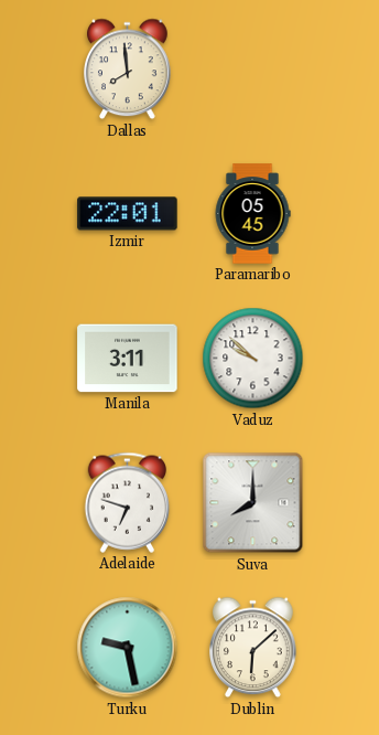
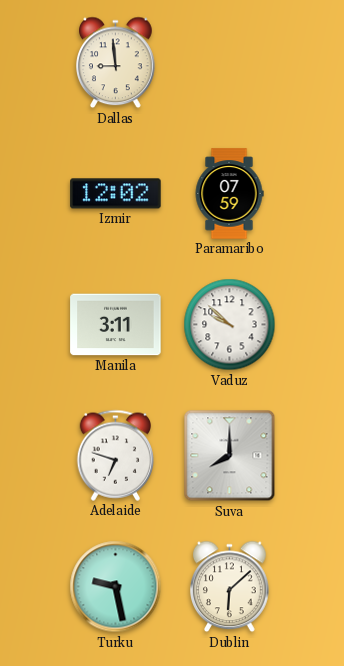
Dallas: 7:59 -> 8:59 (116, 63)
Izmir: 22:01 -> 12:02 (116, 194)
Paramaribo: 05:45 -> 07:59 (229, 194)
